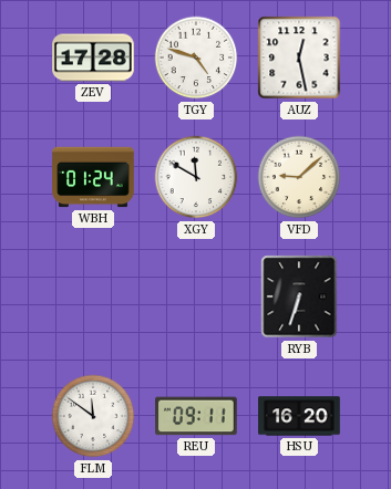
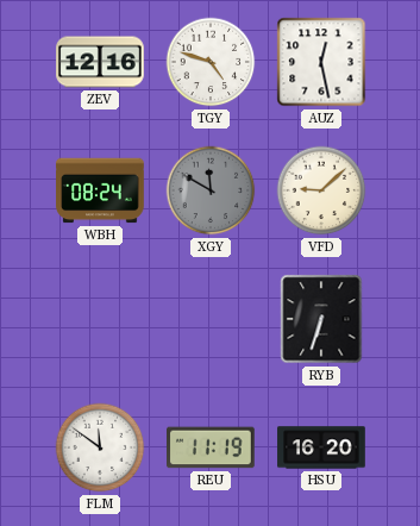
ZEV: 17:28 -> 12:16 (100, 62)
WBH: 01:24 -> 08:24 (100, 190)
XGY dial: white -> grey (211, 190)
REU: 09:11 -> 11:19 (212, 447)
